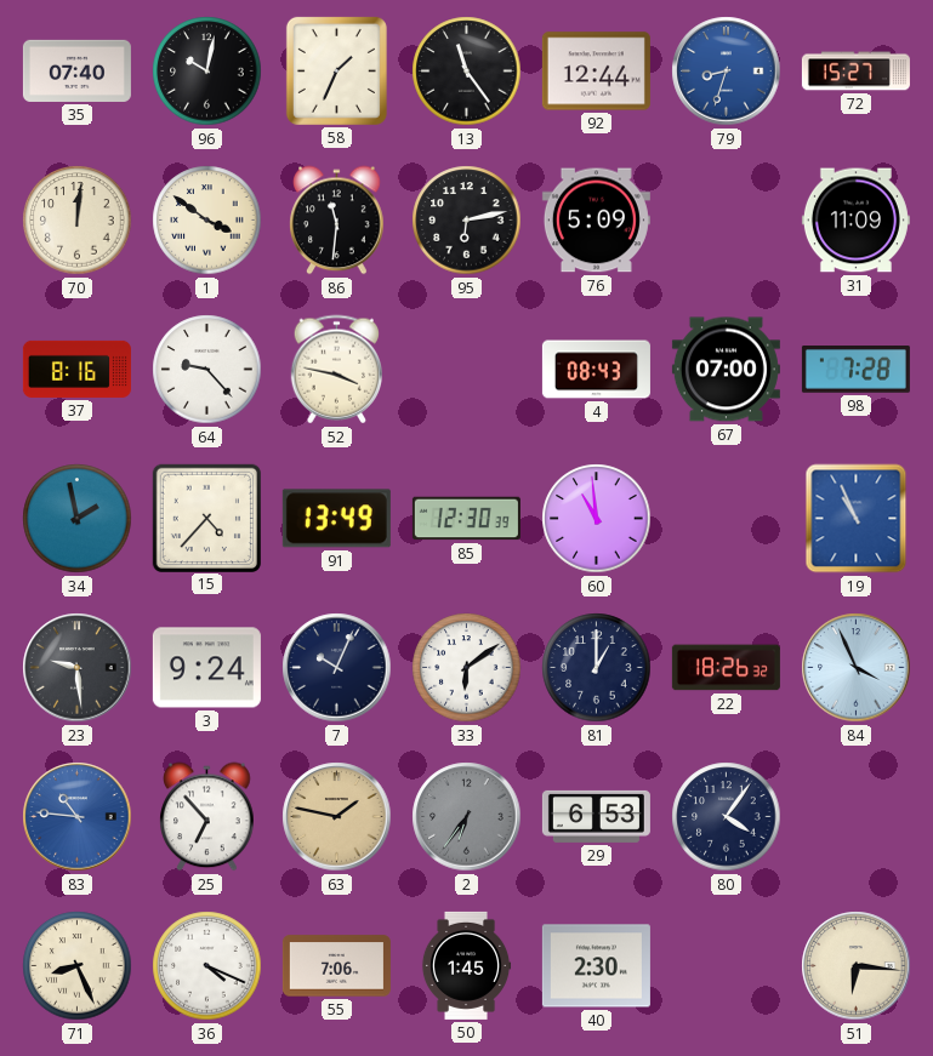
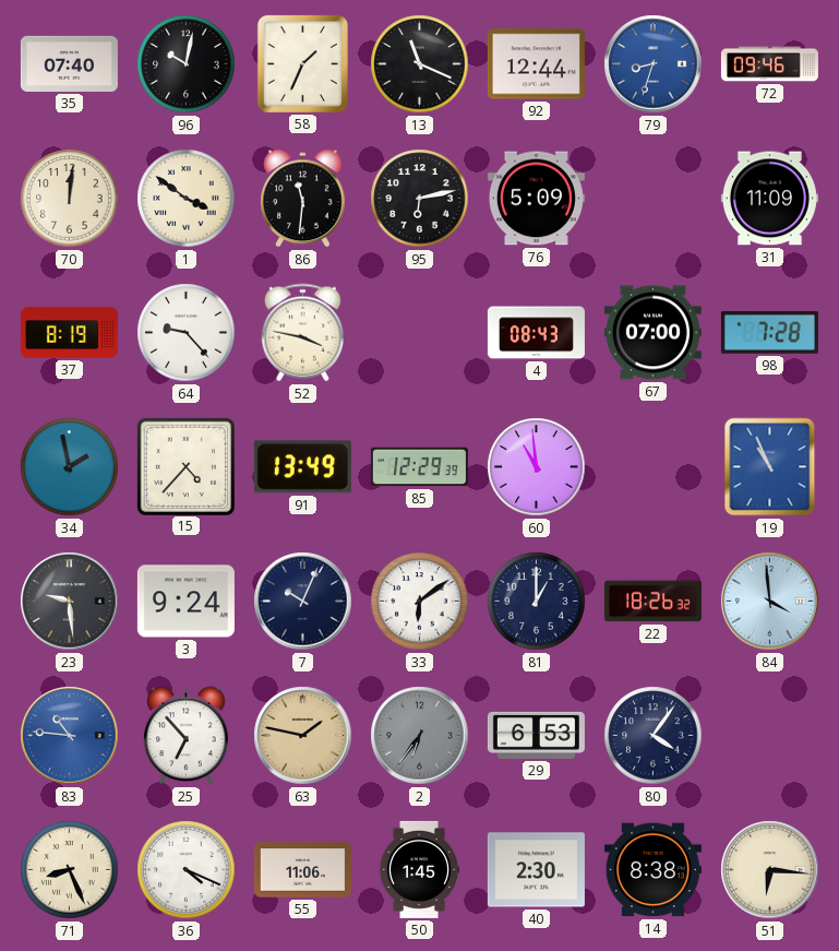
13: 11:24 -> 11:19 (420, 64)
72: 15:27 -> 09:46 (769, 64)
37: 8:16 -> 8:19 (69, 332)
85: 12:30 -> 12:29 (419, 467)
84: 3:56 -> 3:59 (770, 602)
55: 7:06 -> 11:06 (302, 870)
14: none -> 8:38 (652, 870)
